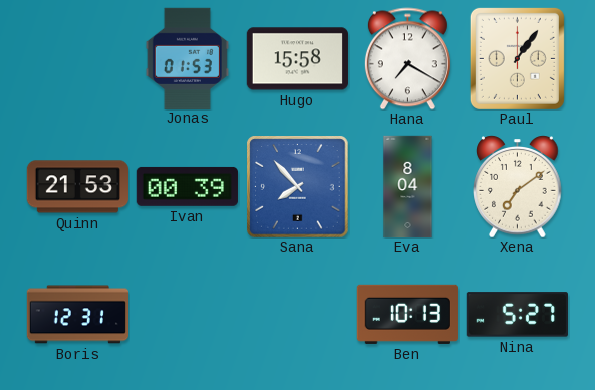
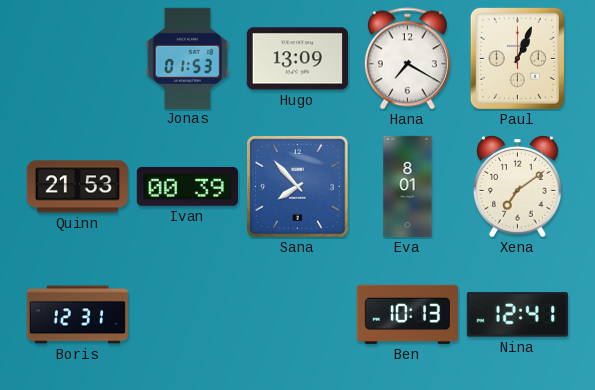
Hugo: 15:58 -> 13:09 (297, 59)
Paul: 1:06 -> 1:04 (517, 58)
Eva: 8:04 -> 8:01 (408, 187)
Nina: 5:27 -> 12:41 (517, 315)
